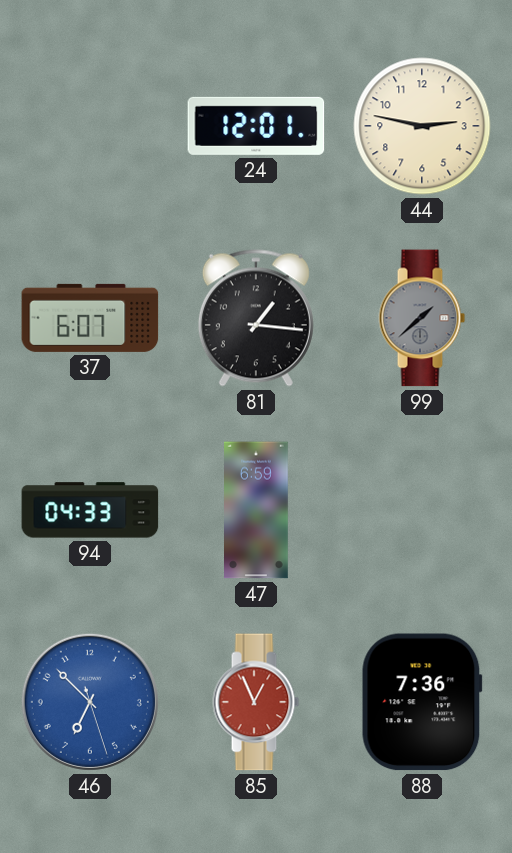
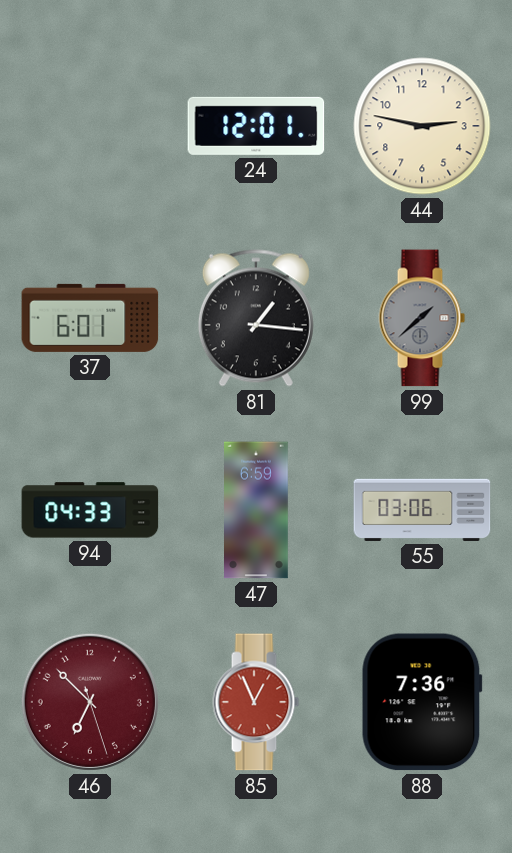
37: 6:07 -> 6:01 (90, 318)
55: none -> 03:06 (422, 510)
46 dial: blue -> burgundy (90, 702)
